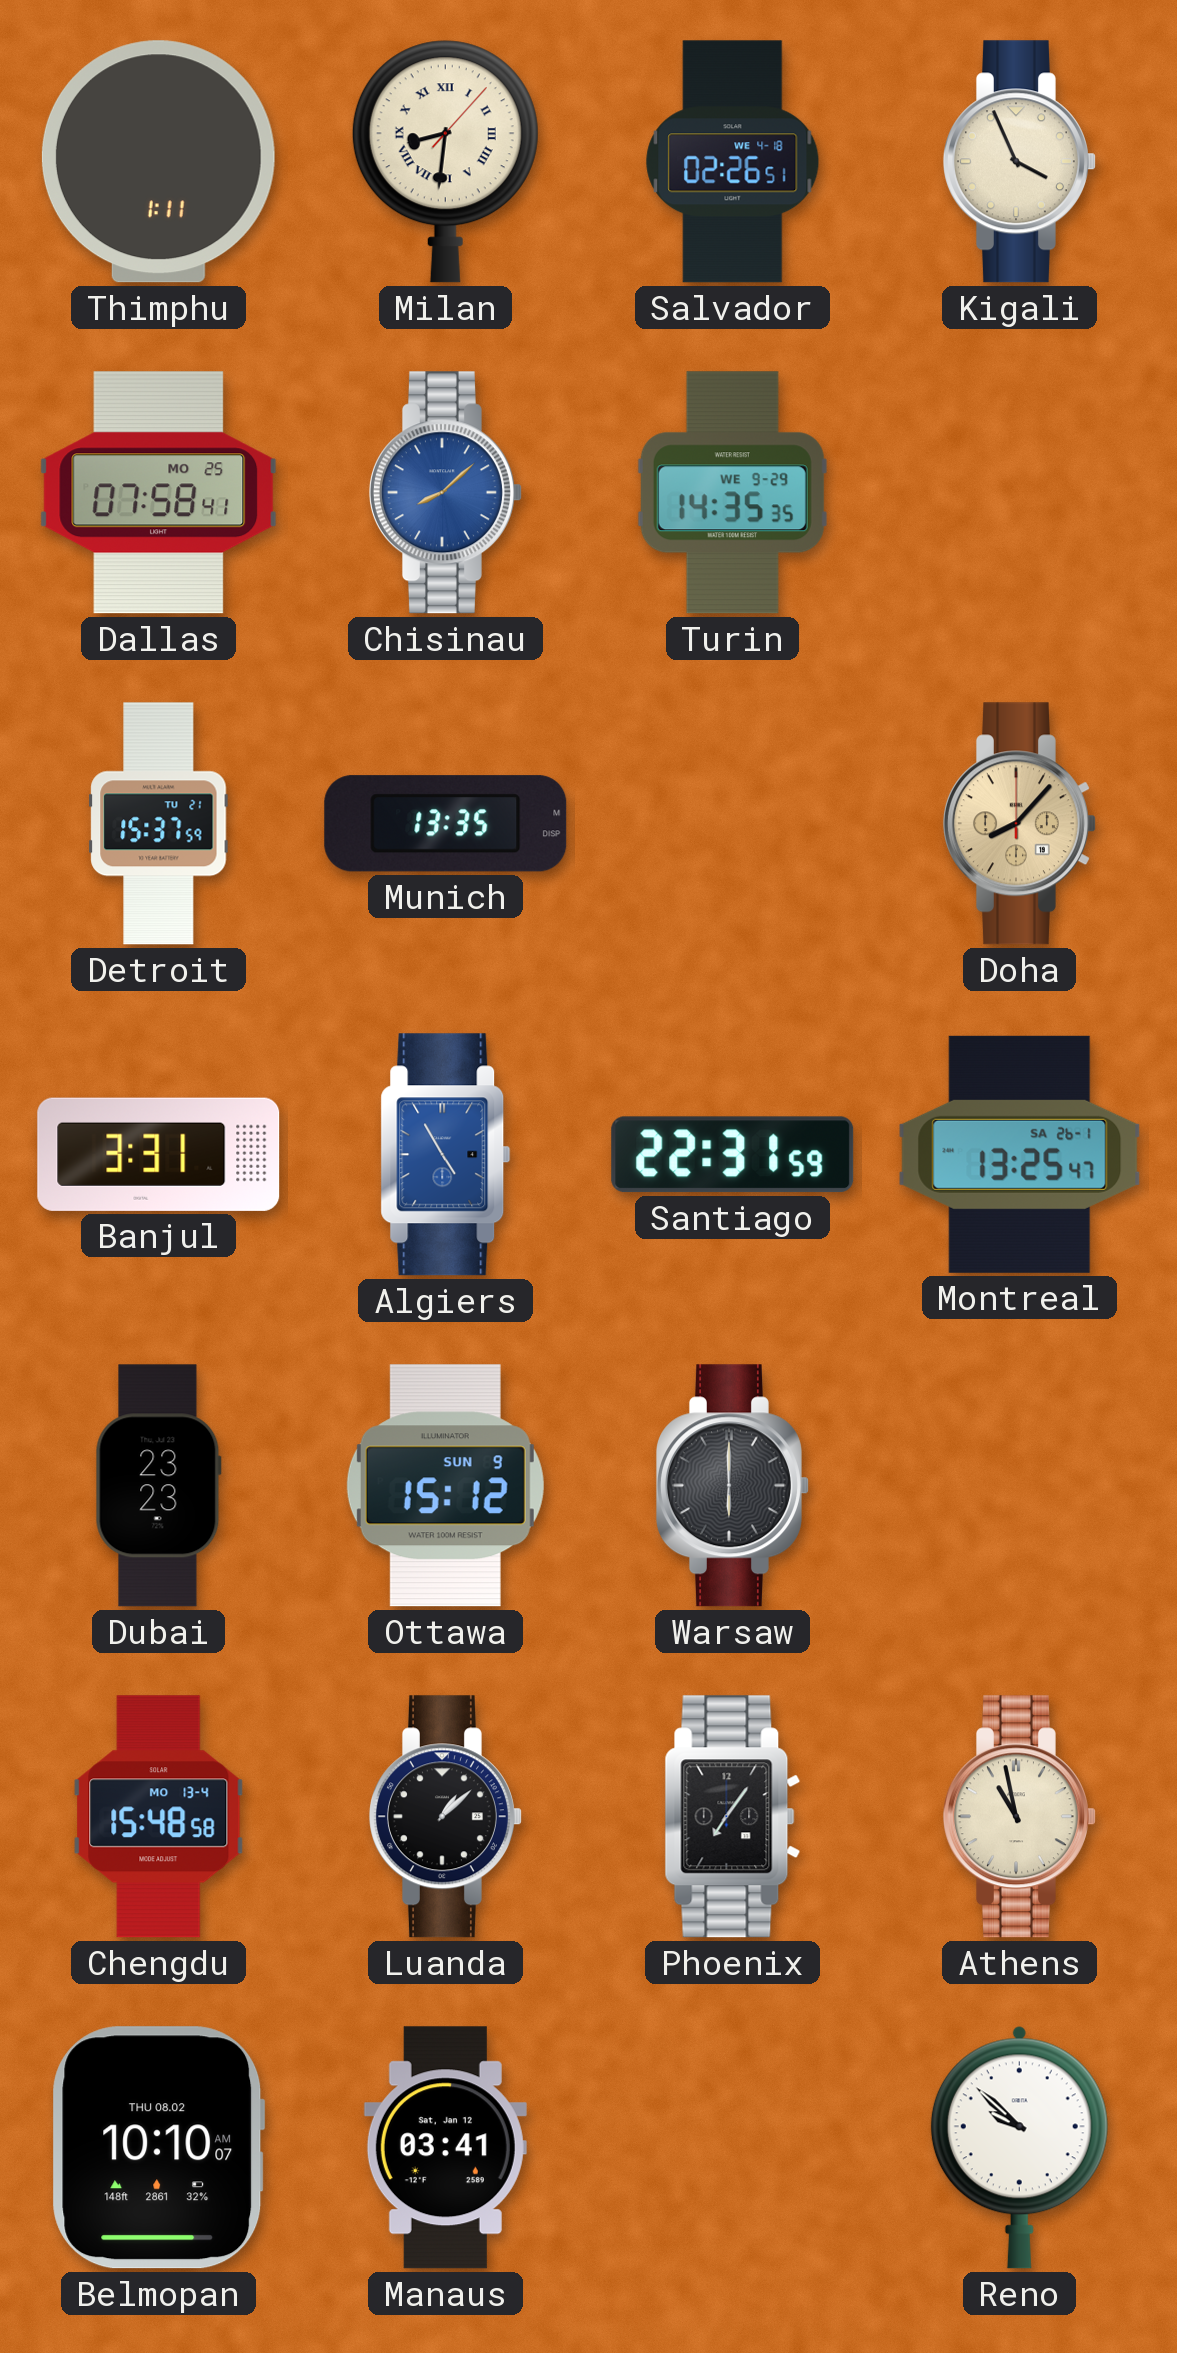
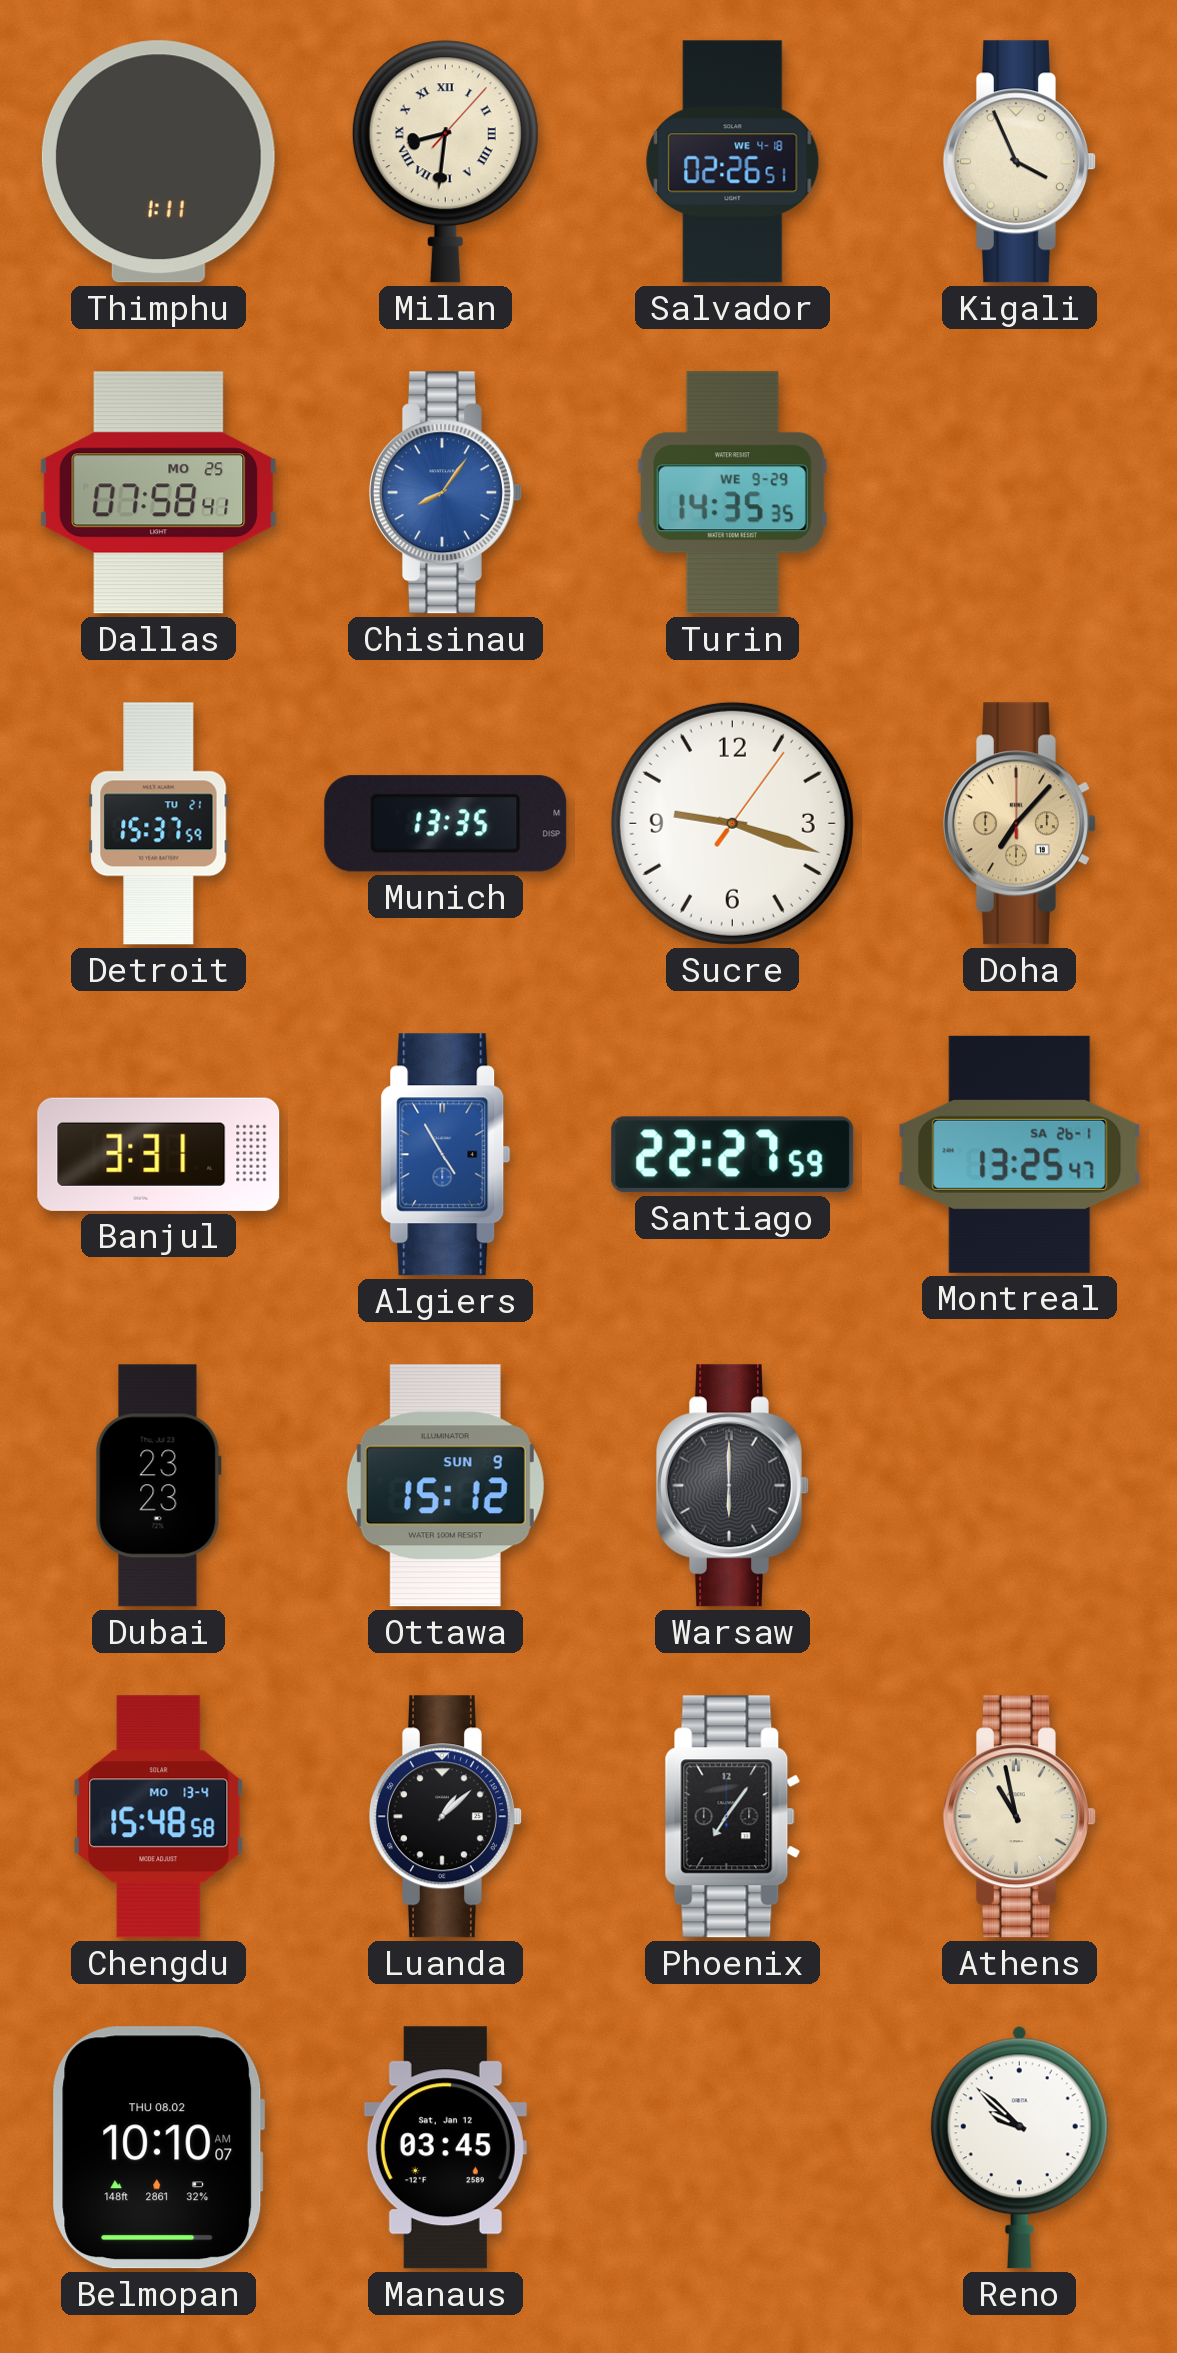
Chisinau: 8:08 -> 8:06 (445, 493)
Sucre: none -> 9:18 (732, 823)
Doha: 8:07 -> 7:07 (1019, 824)
Santiago: 22:31 -> 22:27 (733, 1155)
Manaus: 03:41 -> 03:45 (445, 2148)
